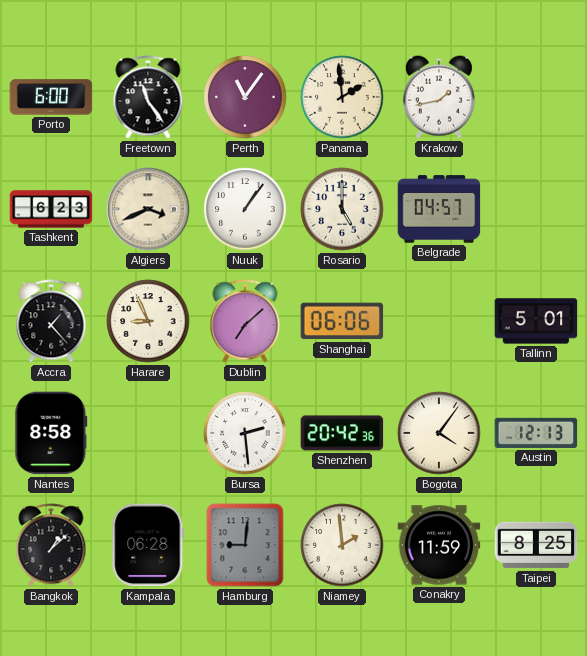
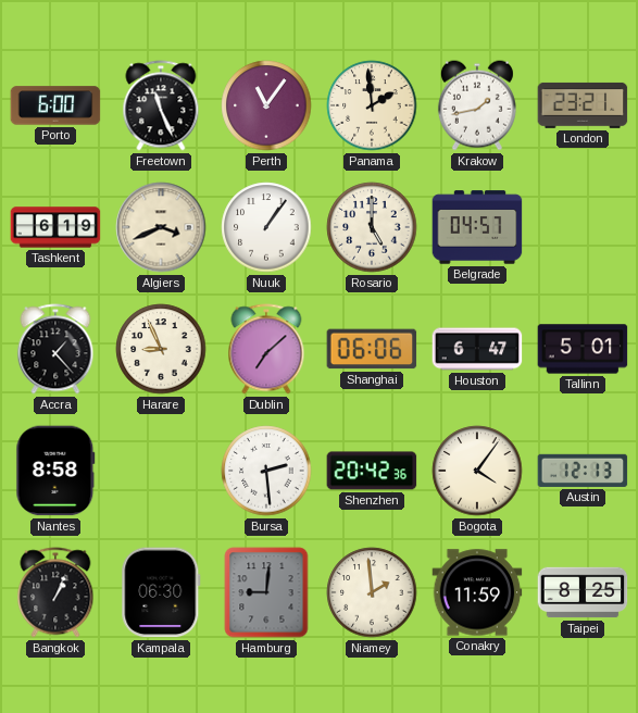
Freetown: 11:24 -> 11:26 (161, 105)
London: none -> 23:21 (583, 105)
Tashkent: 6:23 -> 6:19 (55, 227)
Houston: none -> 6:47 (477, 349)
Bangkok: 1:08 -> 1:04 (55, 592)
Kampala: 06:28 -> 06:30 (161, 592)
